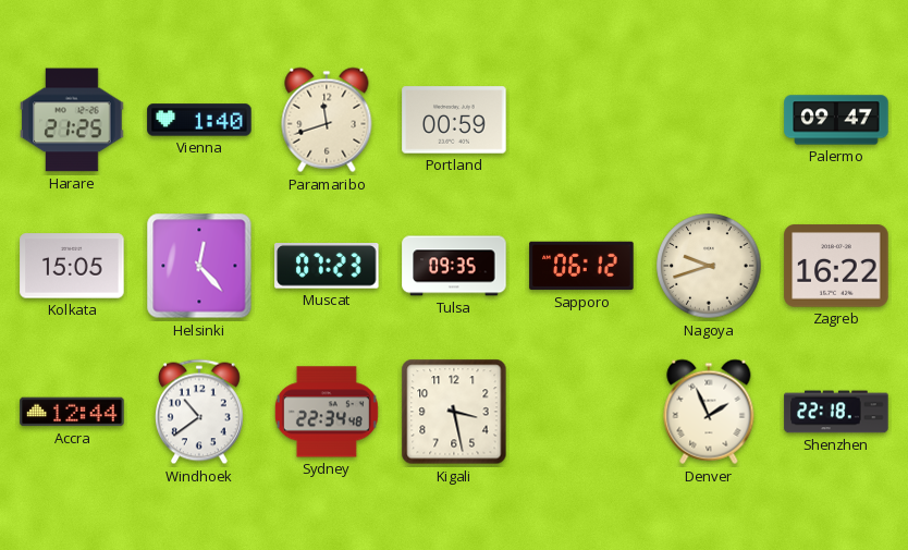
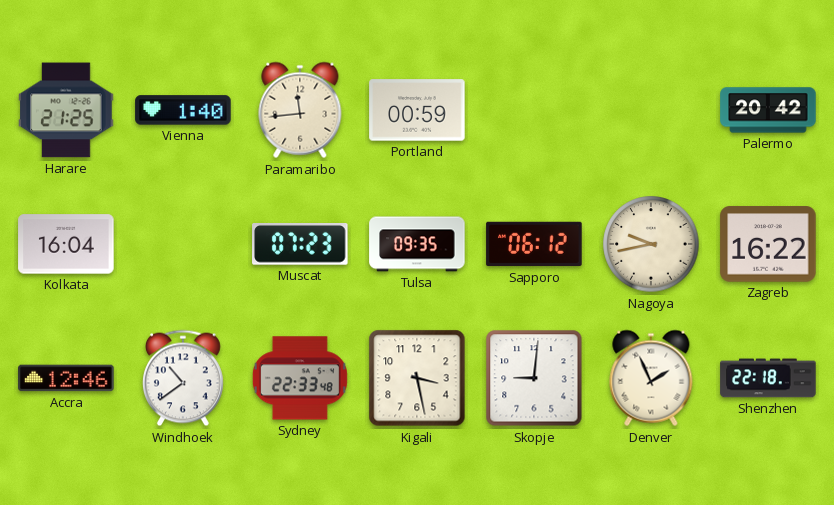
Paramaribo: 11:42 -> 11:44 (300, 110)
Palermo: 09:47 -> 20:42 (768, 110)
Kolkata: 15:05 -> 16:04 (66, 244)
Helsinki: 12:23 -> none (199, 266)
Nagoya: 9:42 -> 9:43 (651, 244)
Accra: 12:44 -> 12:46 (66, 378)
Sydney: 22:34 -> 22:33 (300, 378)
Skopje: none -> 9:01 (534, 378)
